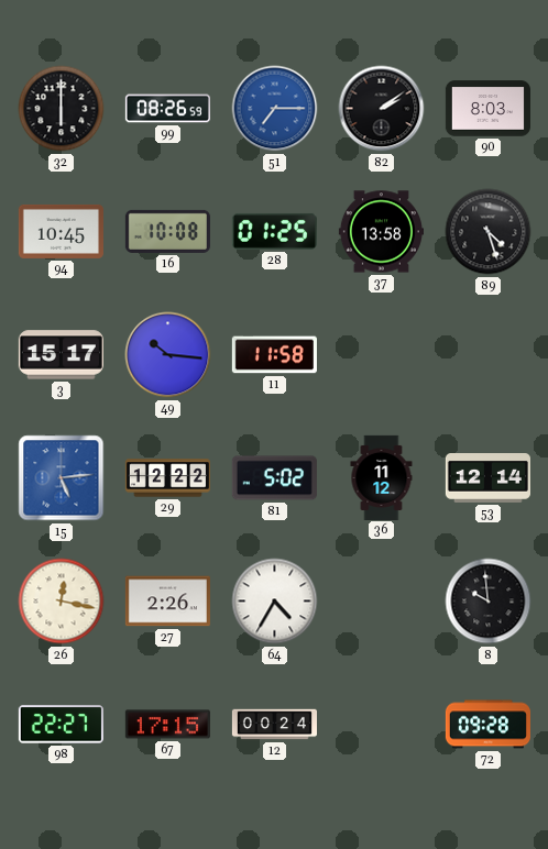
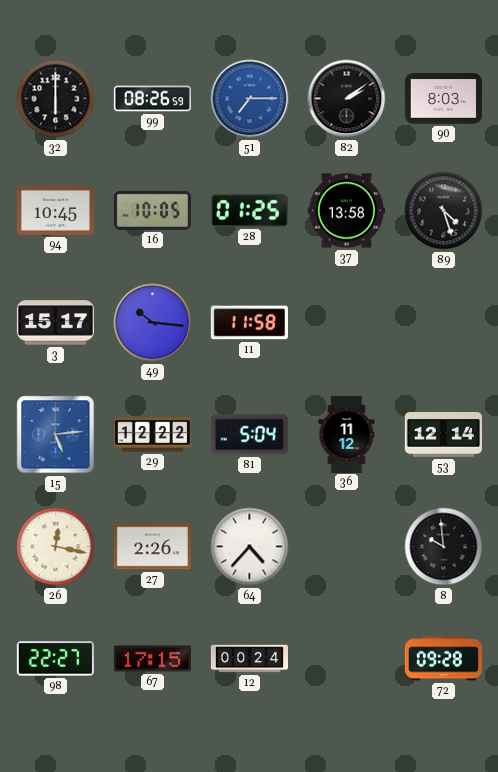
16: 10:08 -> 10:05 (152, 210)
81: 5:02 -> 5:04 (249, 435)
64: 4:35 -> 4:37 (250, 547)
